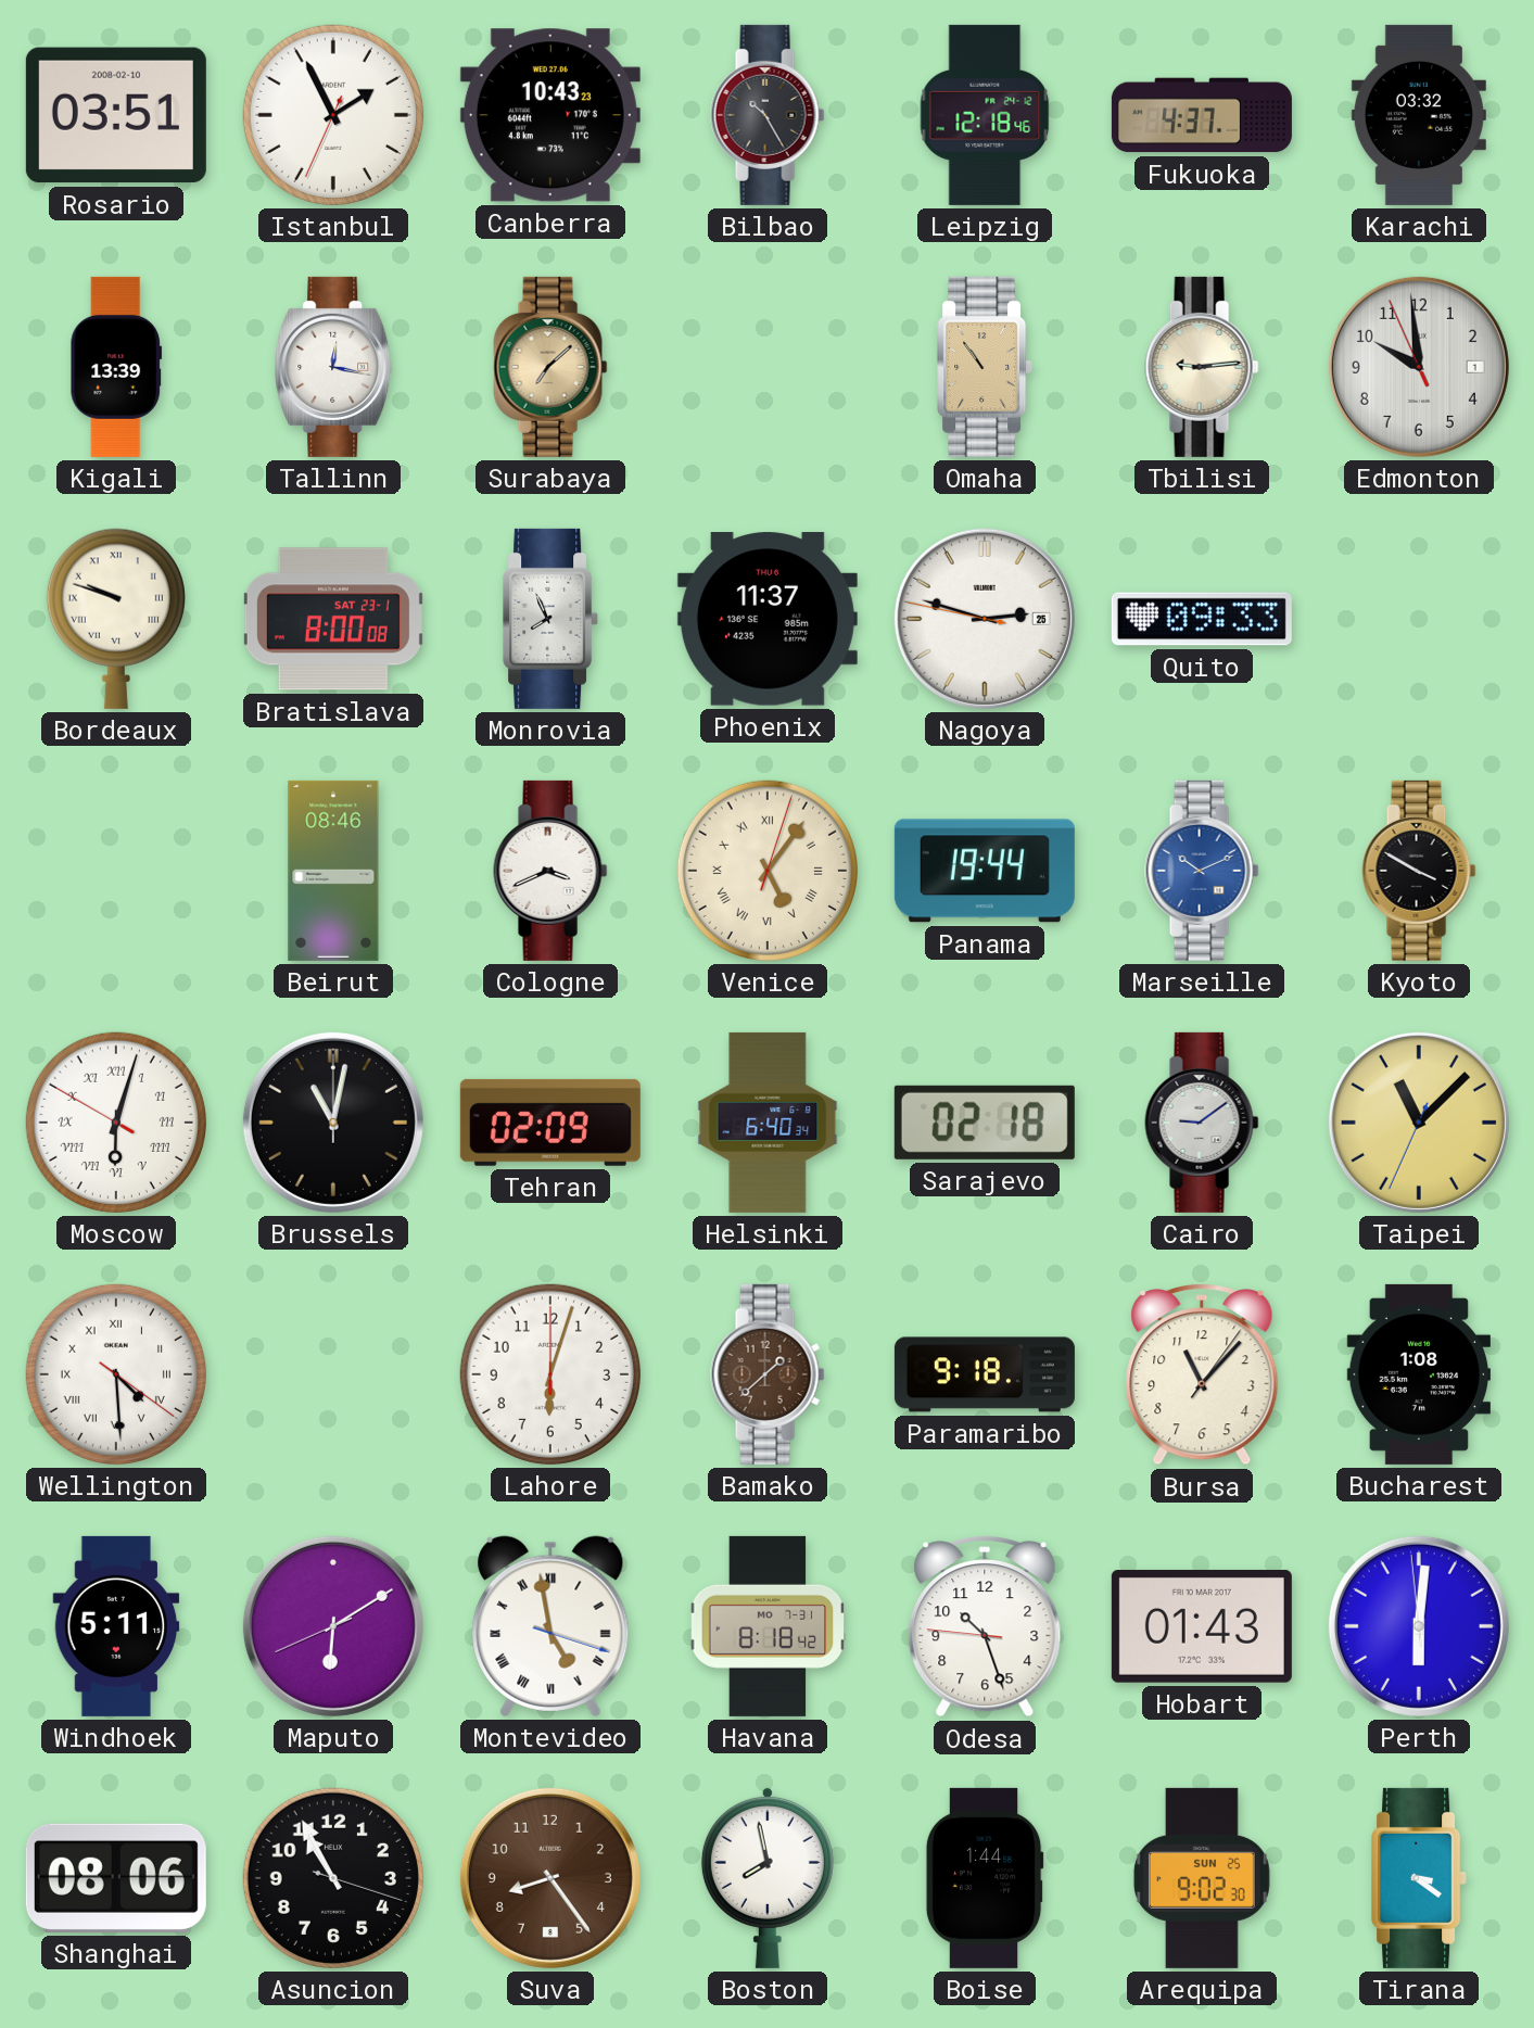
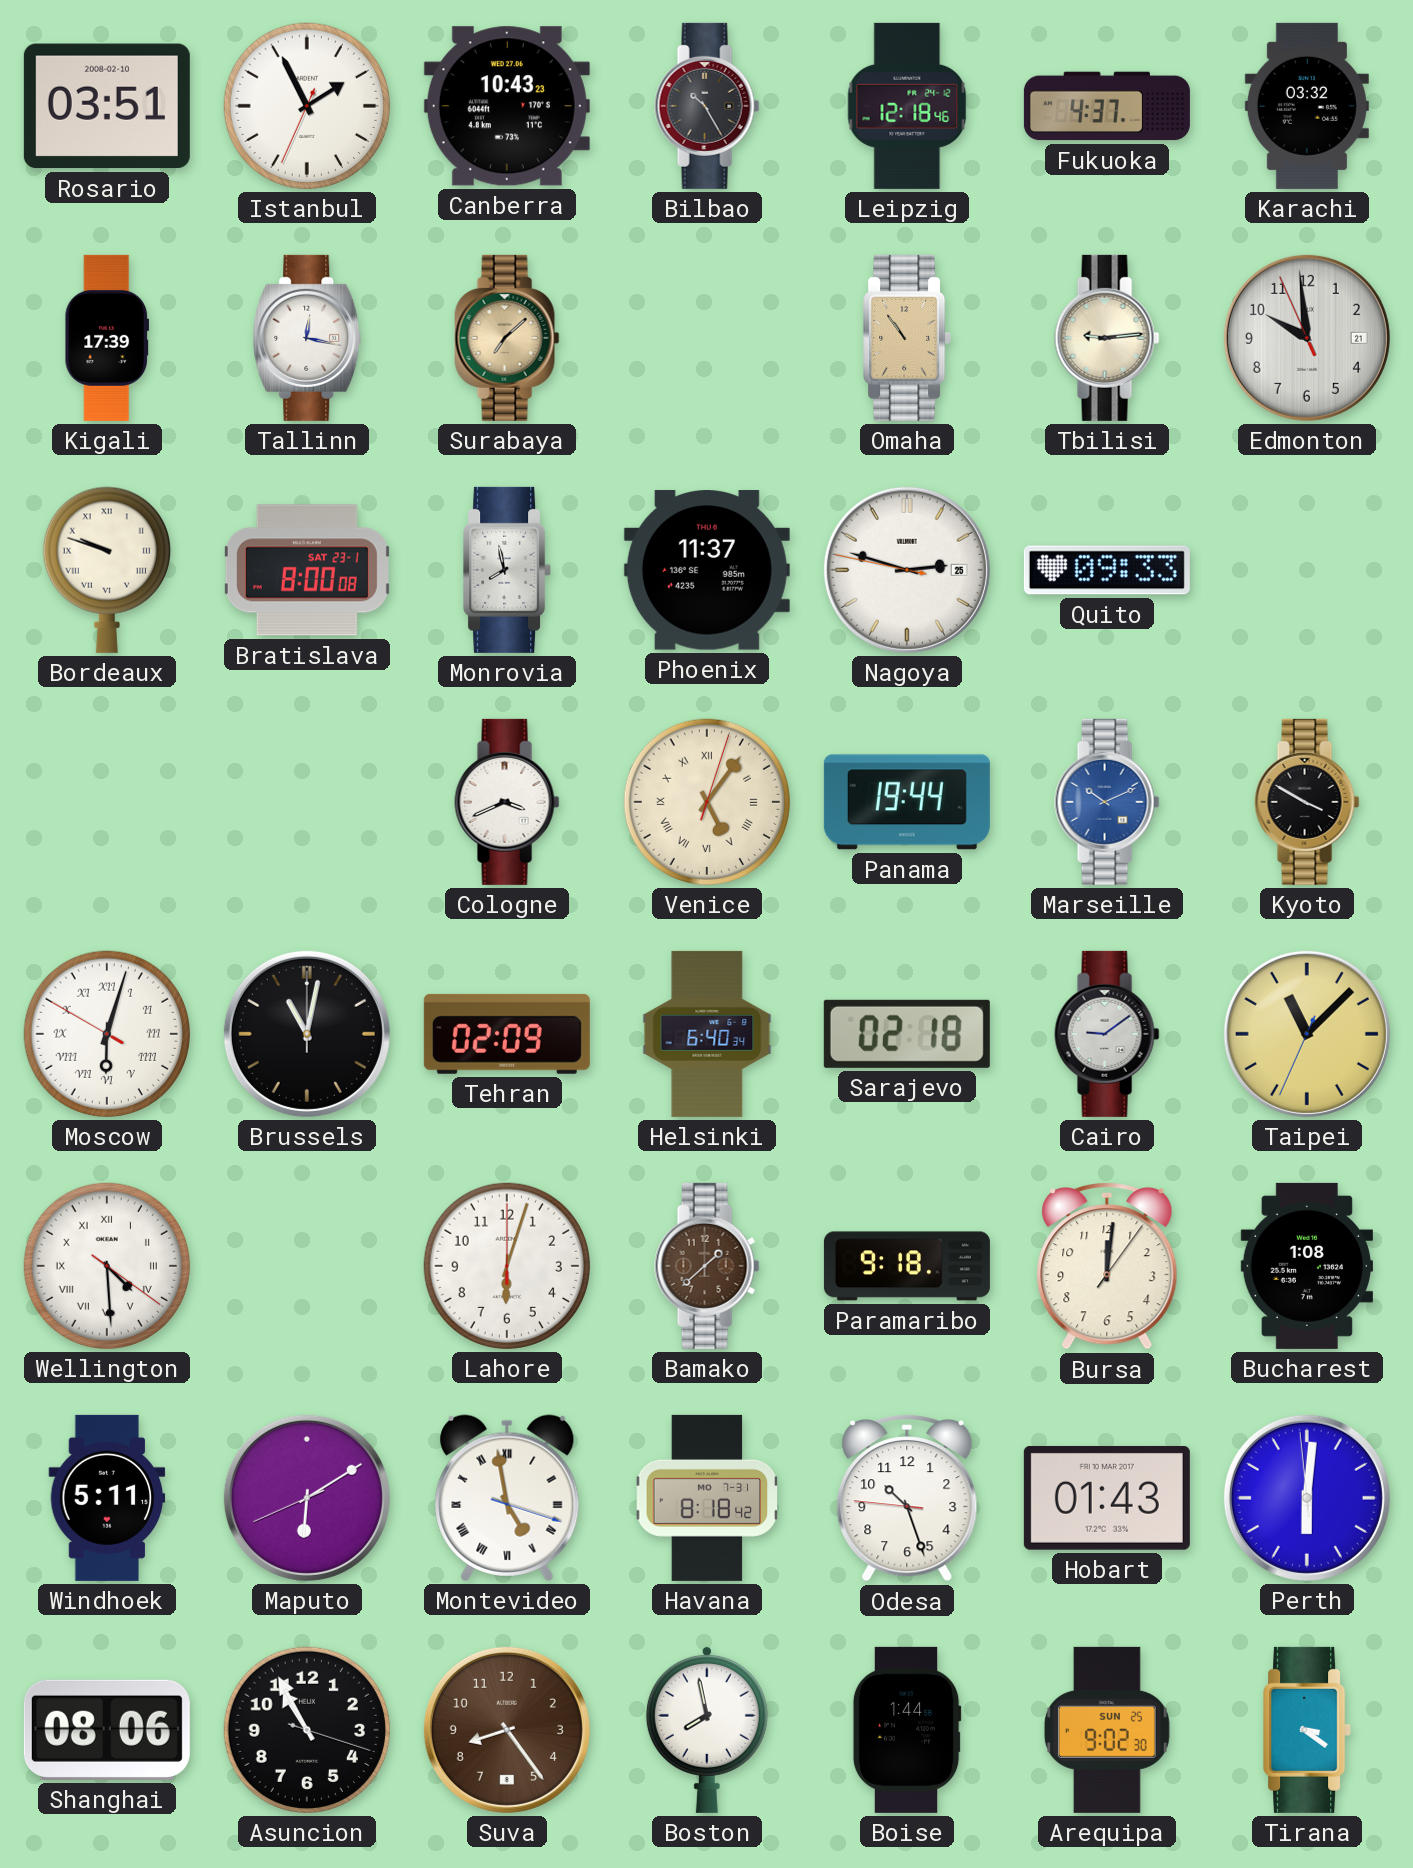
Kigali: 13:39 -> 17:39 (107, 338)
Edmonton date: 1 -> 21 (1307, 338)
Monrovia: 7:56 -> 7:58 (508, 570)
Beirut: 08:46 -> none (333, 871)
Bursa: 11:07 -> 12:01 (1107, 1267)
